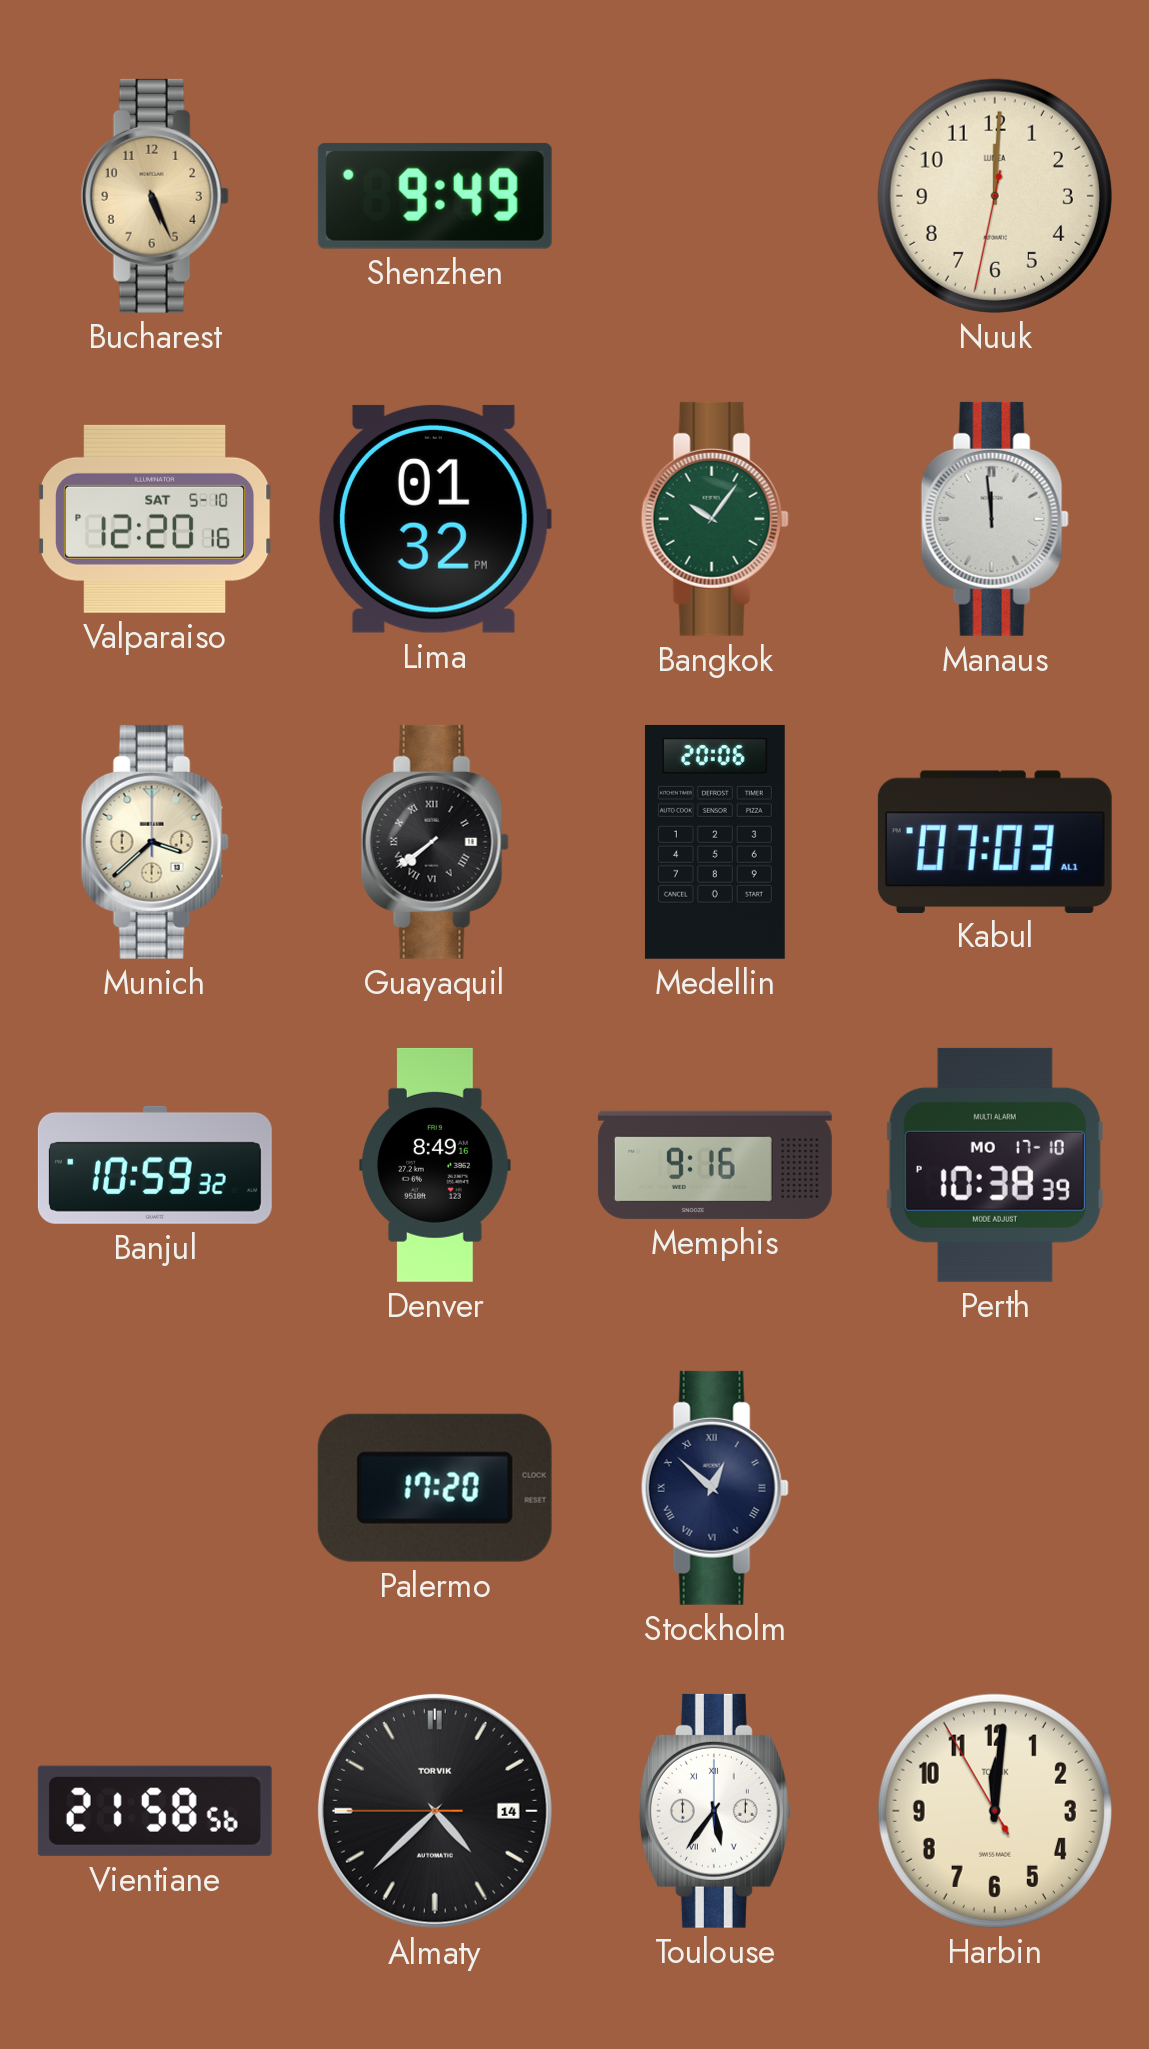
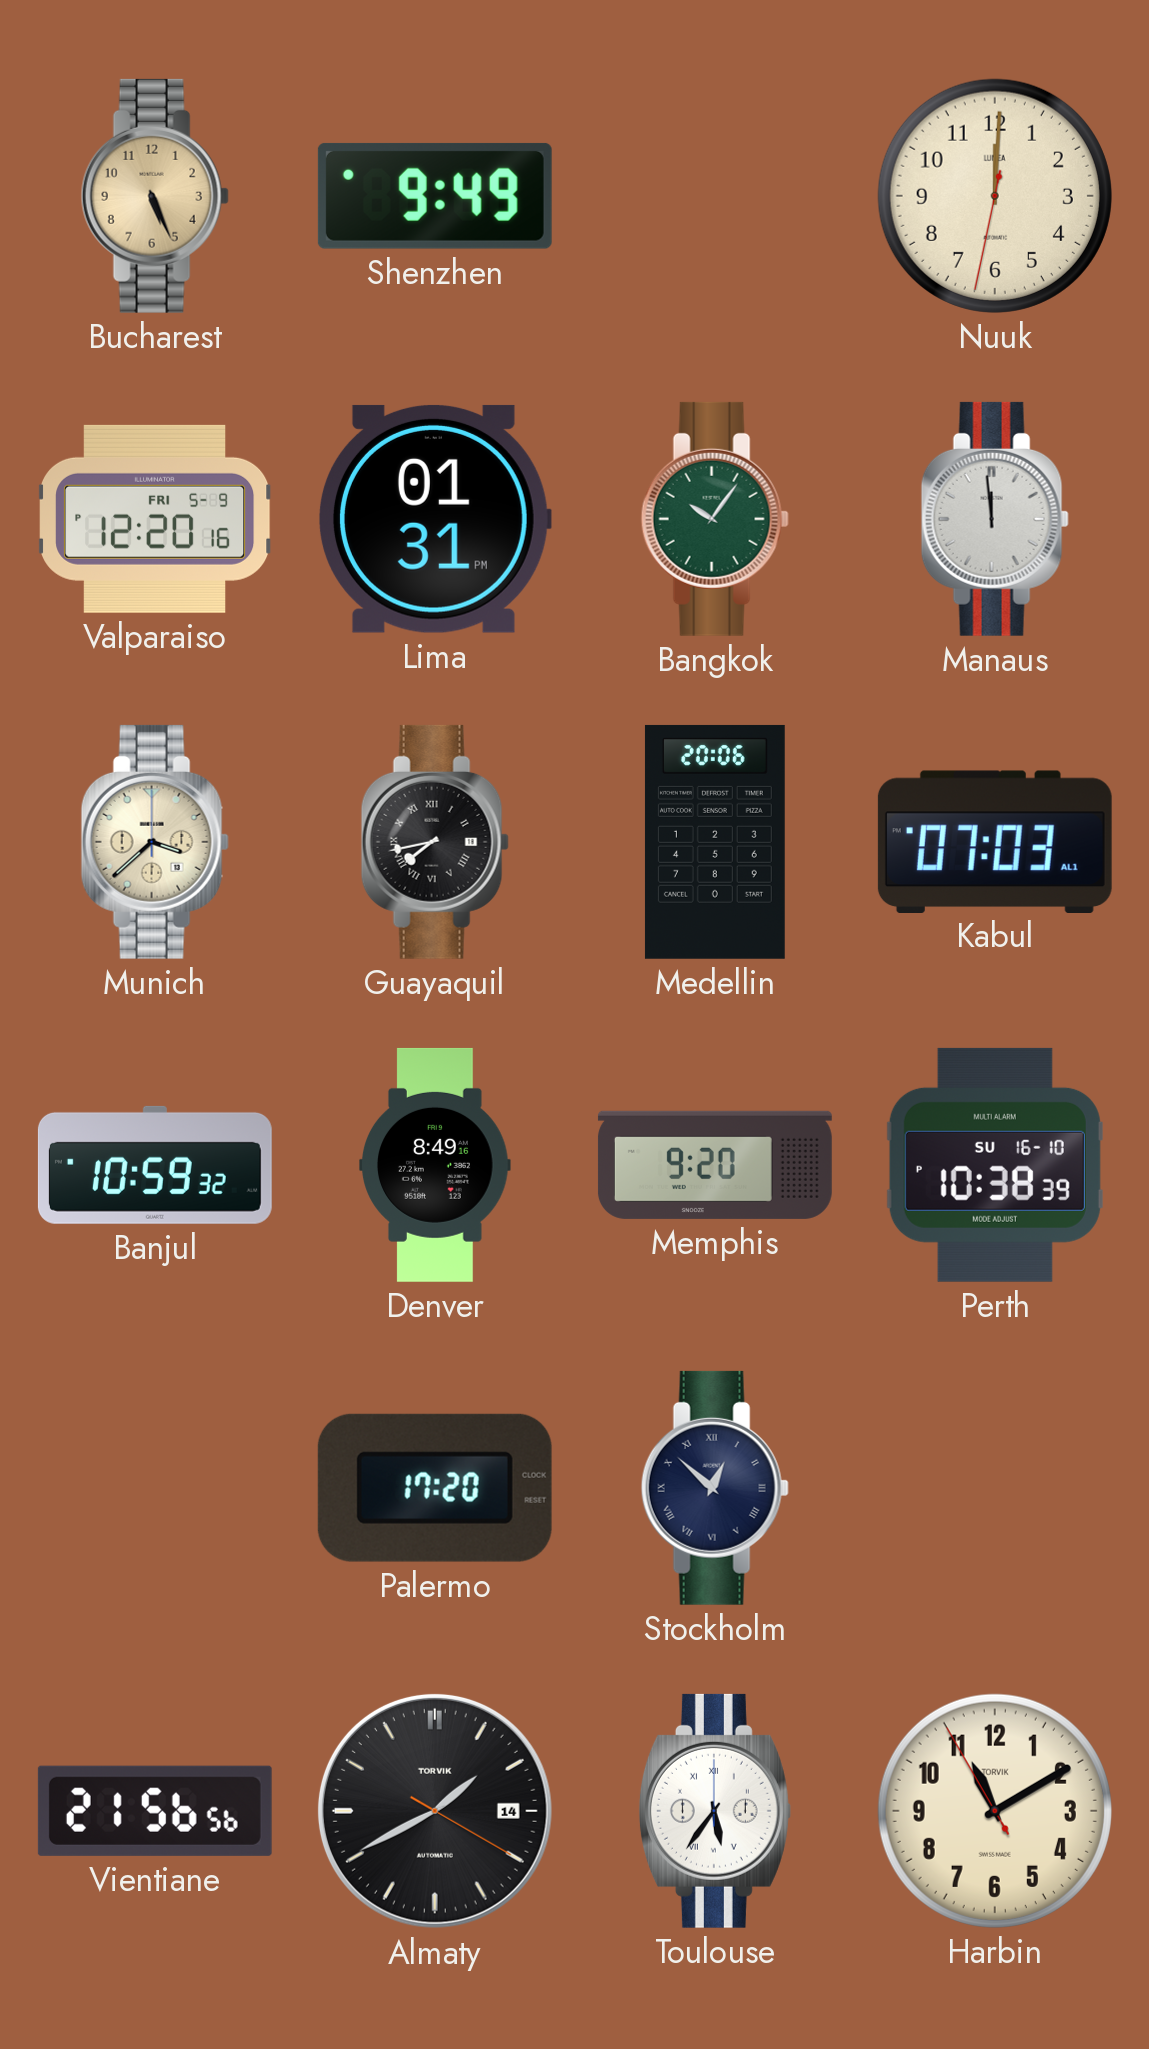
Valparaiso date: SAT 5-10 -> FRI 5-9 (155, 519)
Lima: 01:32 -> 01:31 (434, 519)
Guayaquil: 7:39 -> 7:43 (435, 842)
Memphis: 9:16 -> 9:20 (715, 1165)
Perth date: MO 17-10 -> SU 16-10 (995, 1165)
Vientiane: 21:58 -> 21:56 (155, 1811)
Almaty: 4:37 -> 1:40 (435, 1811)
Harbin: 12:00 -> 11:09 (995, 1811)
